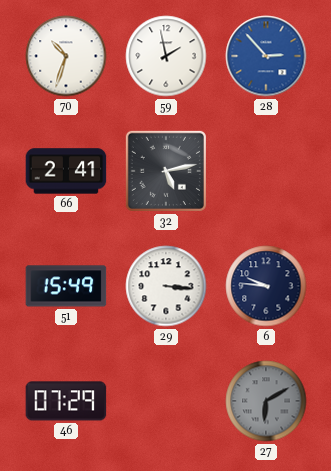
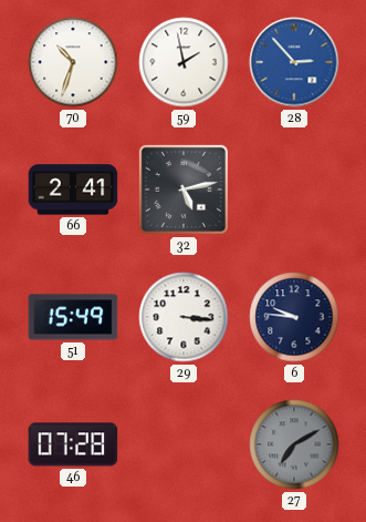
46: 07:29 -> 07:28 (73, 444)
27: 6:10 -> 7:10 (294, 444)
